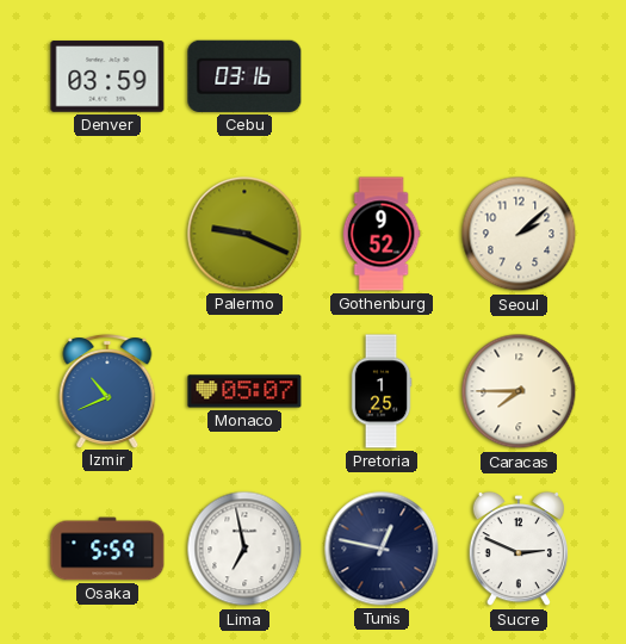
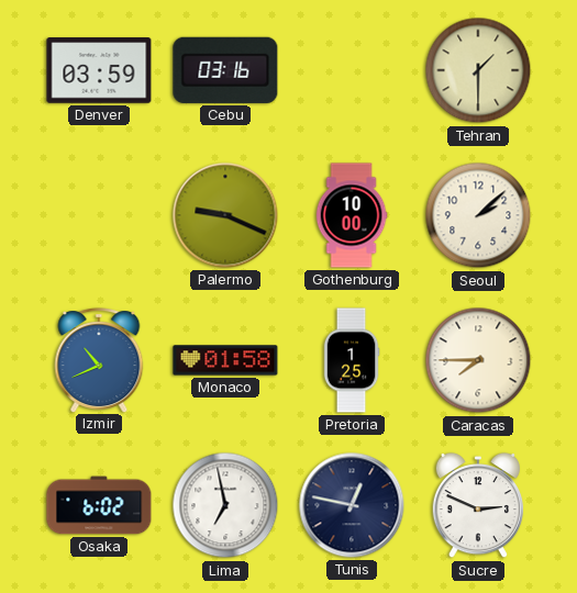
Tehran: none -> 1:30 (478, 70)
Gothenburg: 9:52 -> 10:00 (352, 215)
Monaco: 05:07 -> 01:58 (225, 360)
Osaka: 5:59 -> 6:02 (99, 505)
